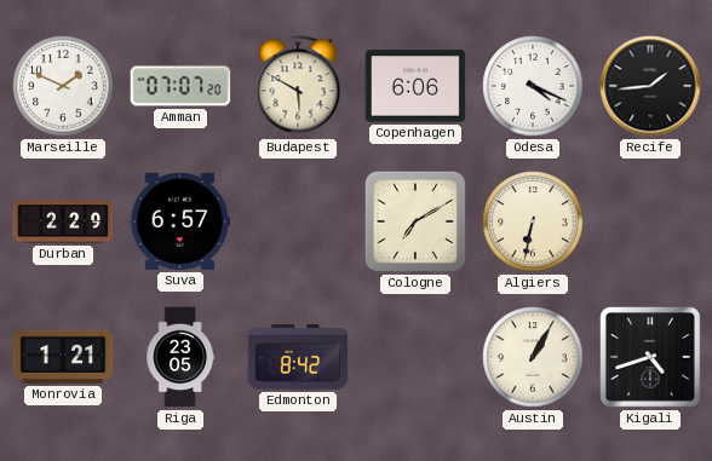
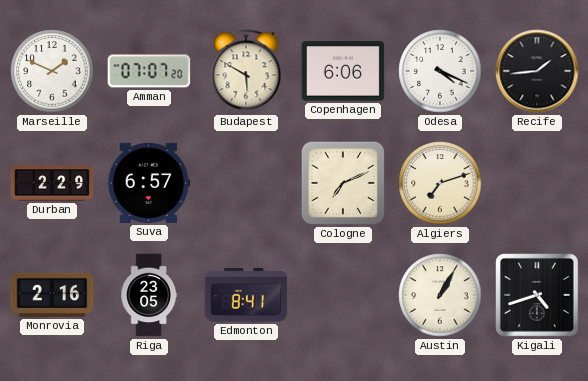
Cologne: 7:10 -> 7:11 (343, 183)
Algiers: 6:32 -> 7:12 (440, 183)
Monrovia: 1:21 -> 2:16 (52, 295)
Edmonton: 8:42 -> 8:41 (246, 295)
